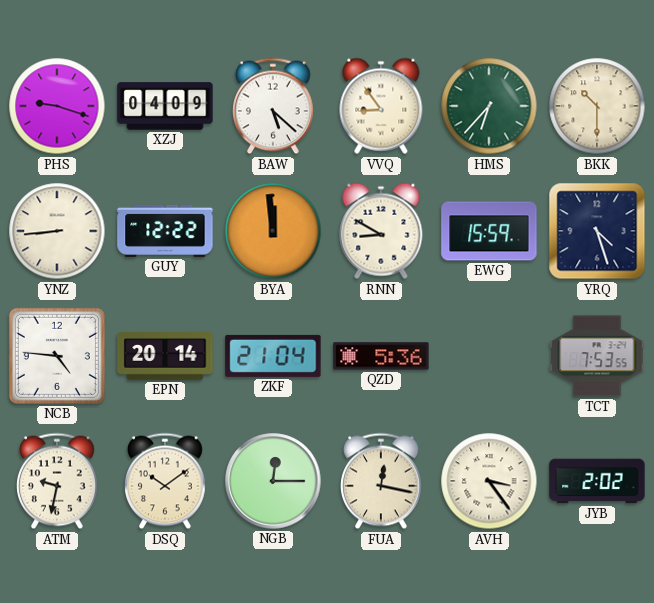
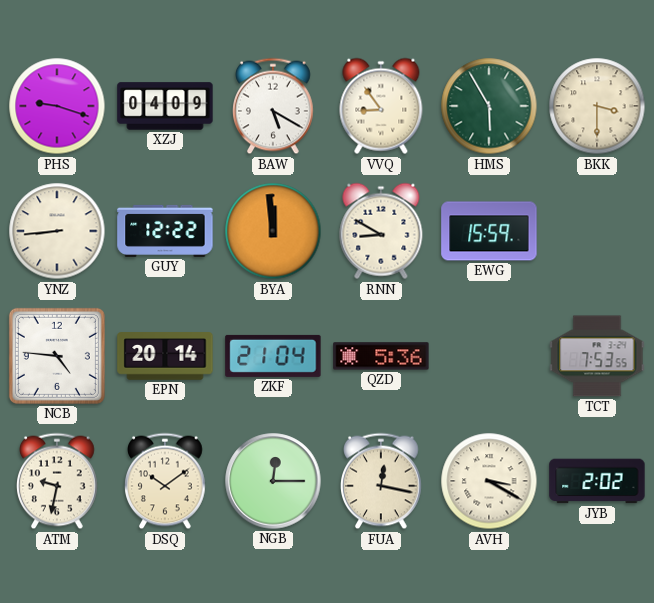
BAW: 5:22 -> 5:20 (274, 106)
HMS: 6:37 -> 5:55 (489, 106)
BKK: 10:30 -> 3:30 (597, 106)
YRQ: 4:27 -> none (597, 231)
AVH: 3:24 -> 3:20 (489, 481)
